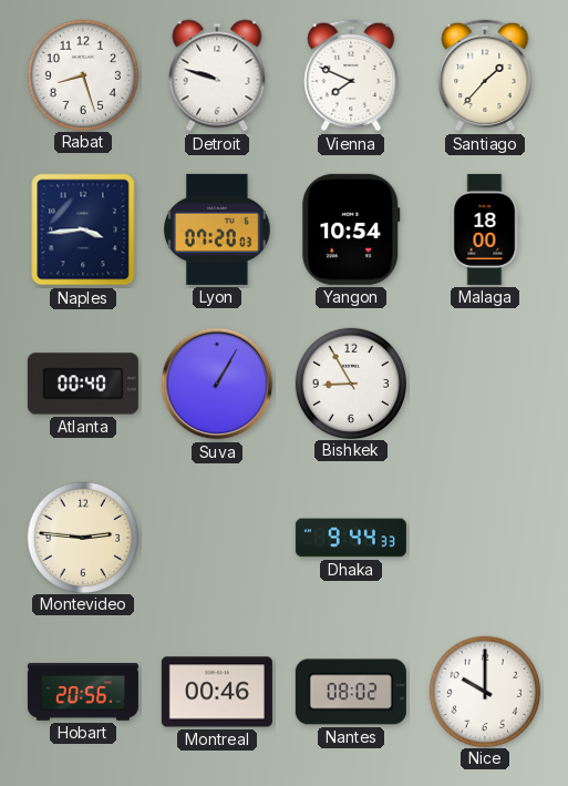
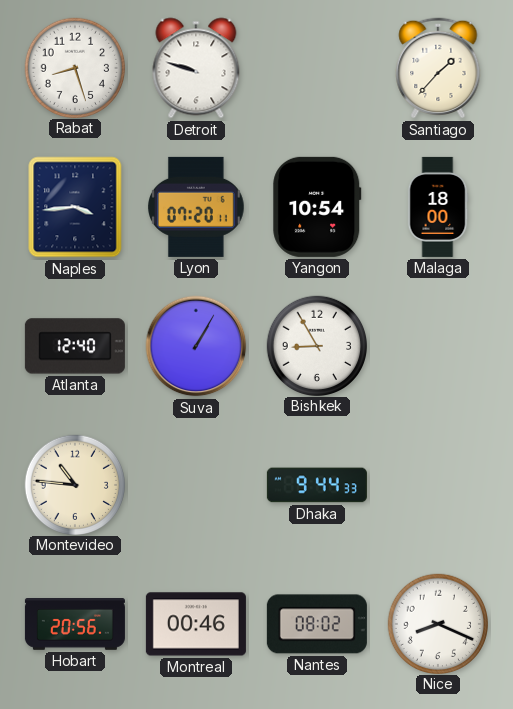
Vienna: 7:49 -> none (351, 75)
Lyon: 07:20:03 -> 07:20:11 (197, 207)
Atlanta: 00:40 -> 12:40 (75, 346)
Montevideo: 2:46 -> 10:46 (74, 484)
Nice: 10:00 -> 8:19 (437, 623)
